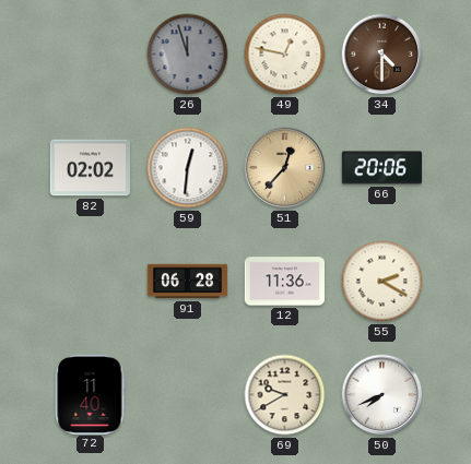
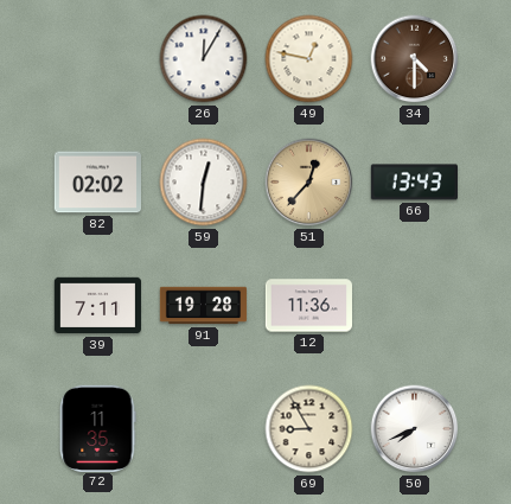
26: 11:57 -> 12:05 (204, 59)
26 dial: grey -> white (204, 59)
66: 20:06 -> 13:43 (414, 183)
39: none -> 7:11 (97, 306)
91: 06:28 -> 19:28 (204, 306)
55: 2:20 -> none (382, 282)
72: 11:40 -> 11:35 (98, 428)
69: 9:40 -> 8:55 (309, 429)
